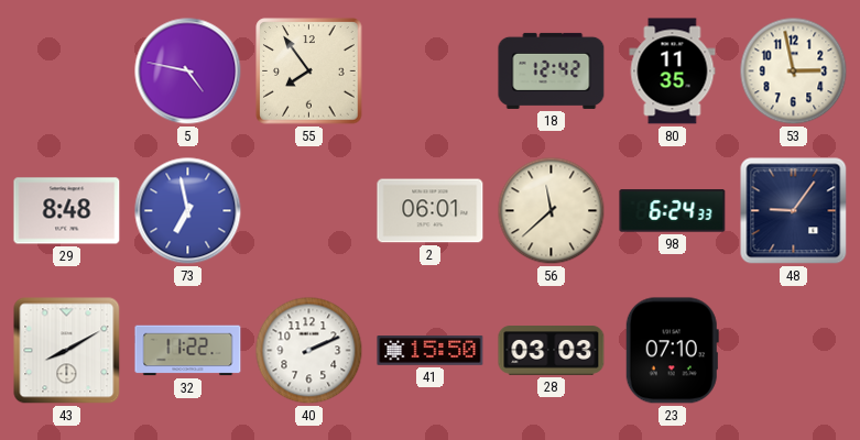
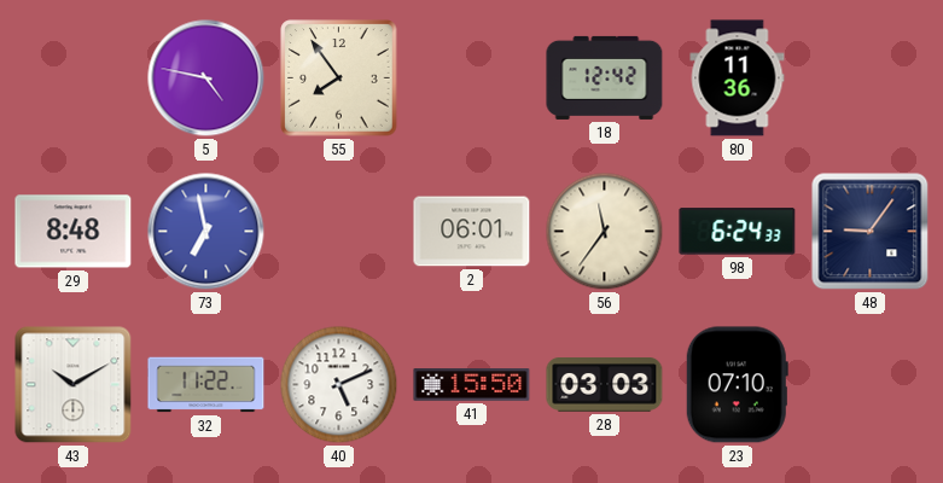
80: 11:35 -> 11:36 (738, 78)
53: 2:58 -> none (794, 71)
56: 11:38 -> 11:36 (605, 232)
43: 8:10 -> 10:10 (74, 385)
40: 2:11 -> 5:11 (339, 385)
